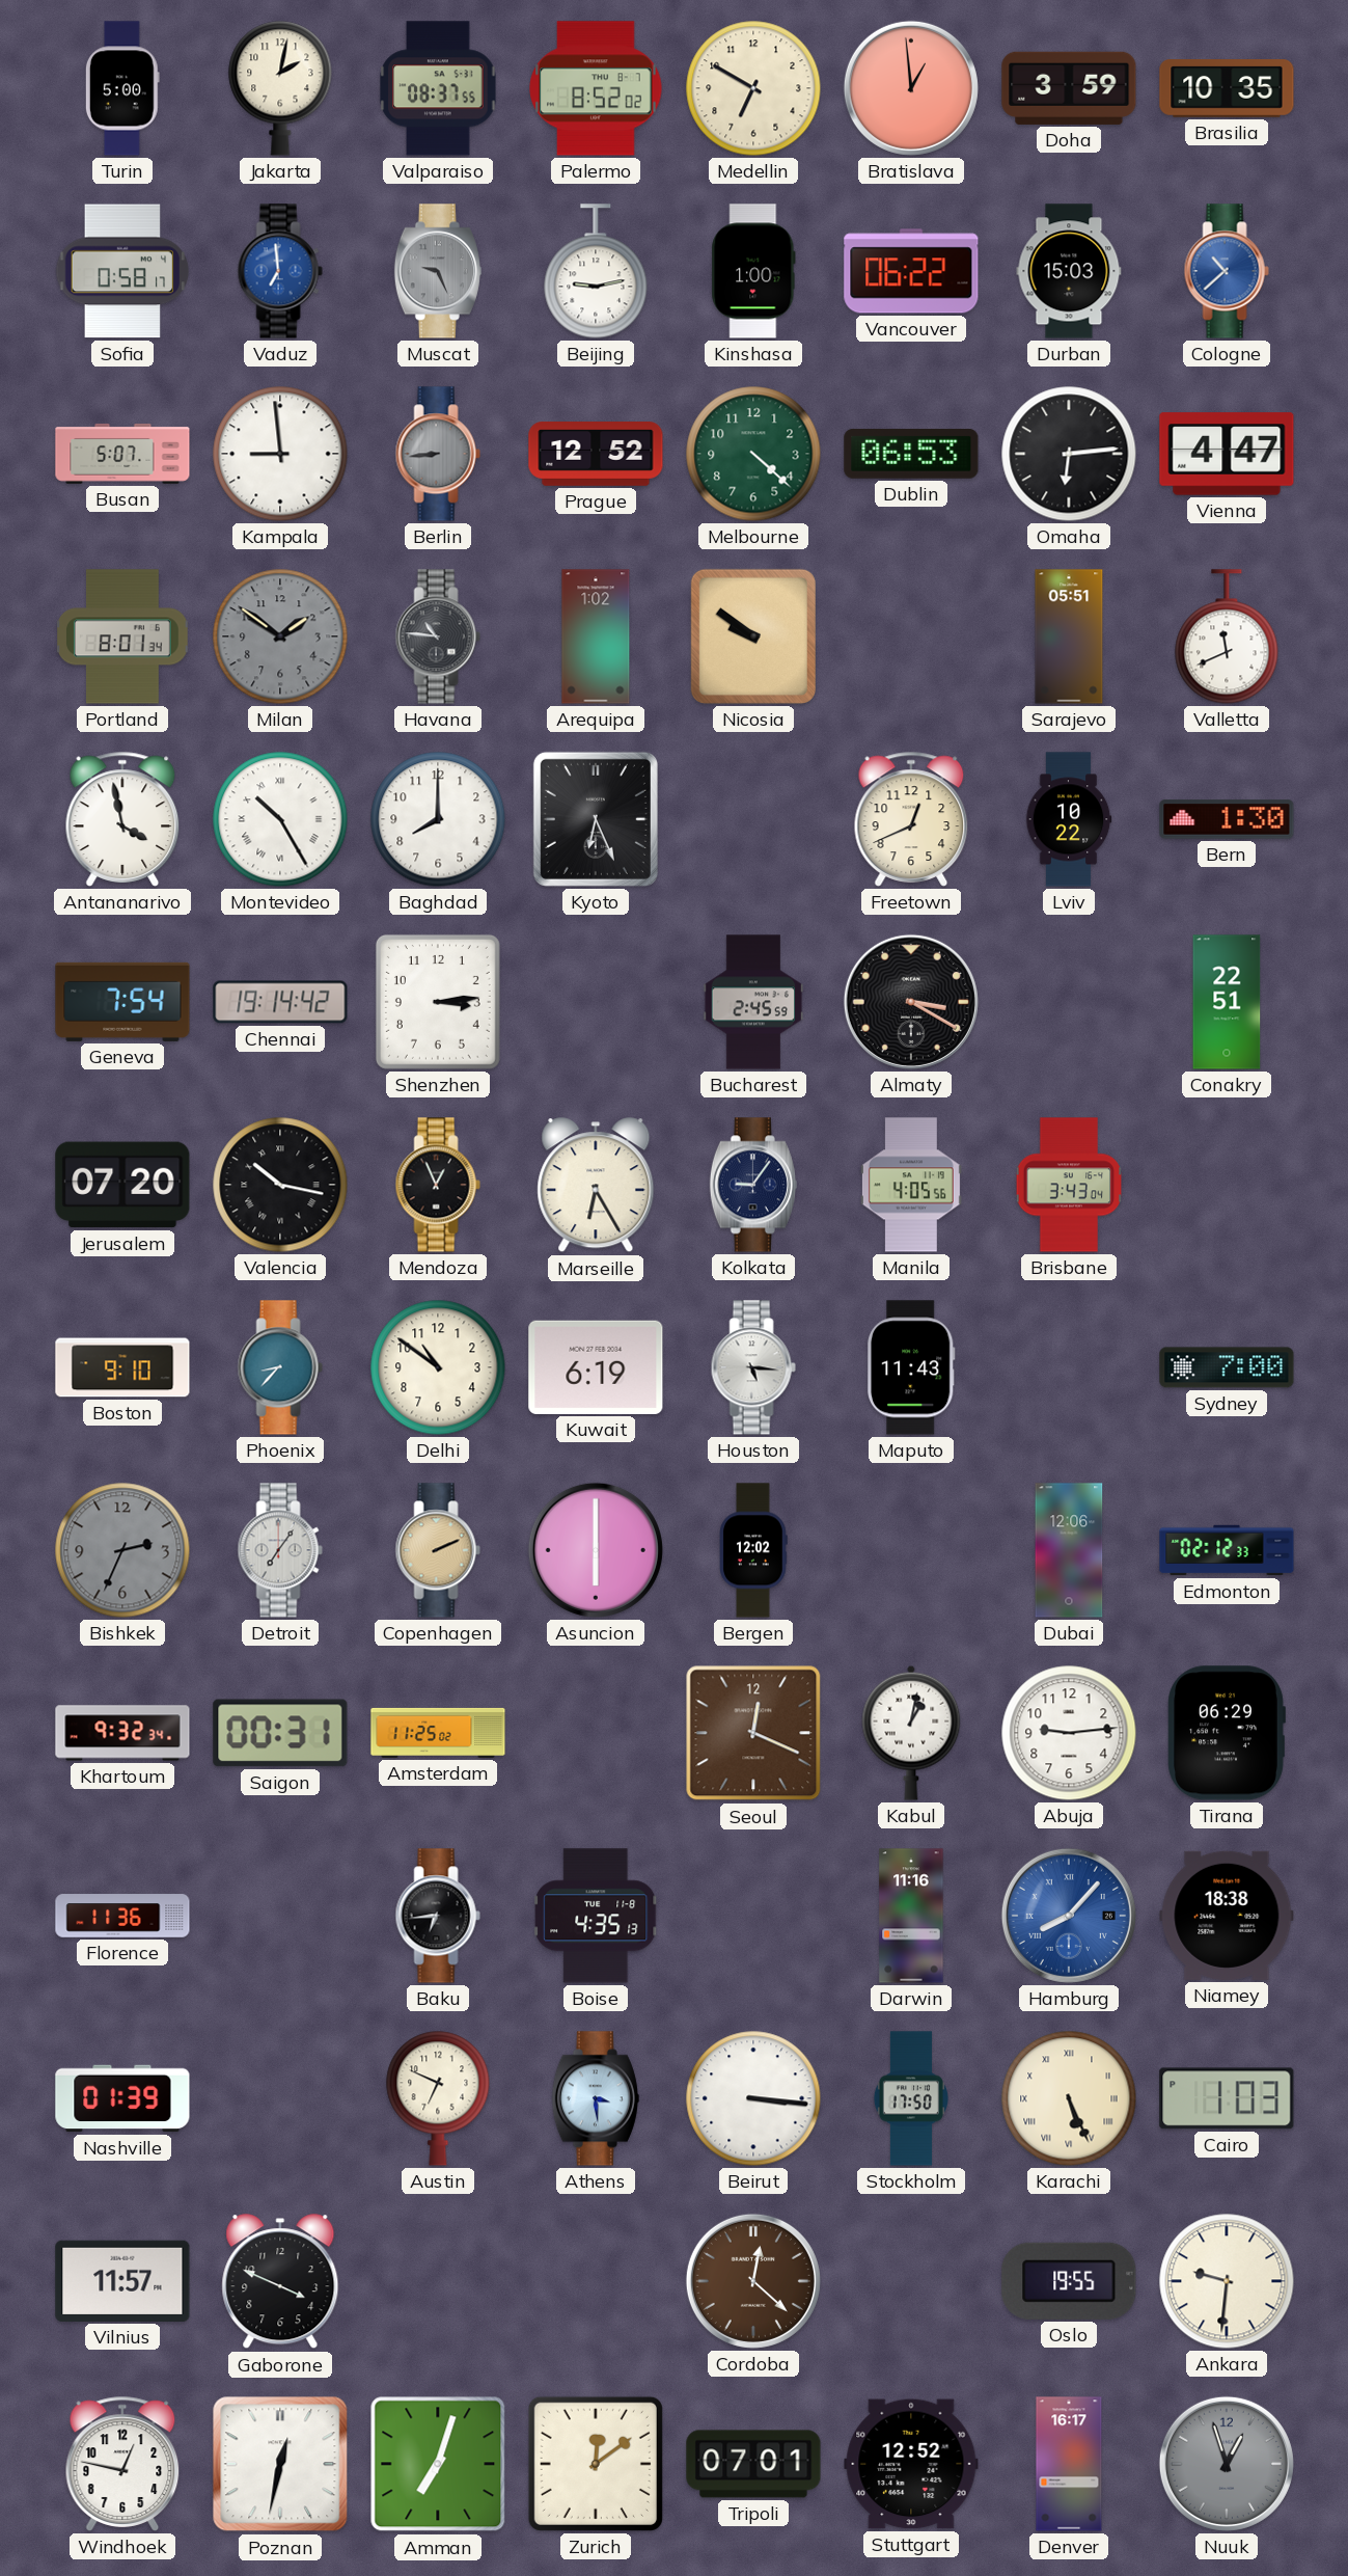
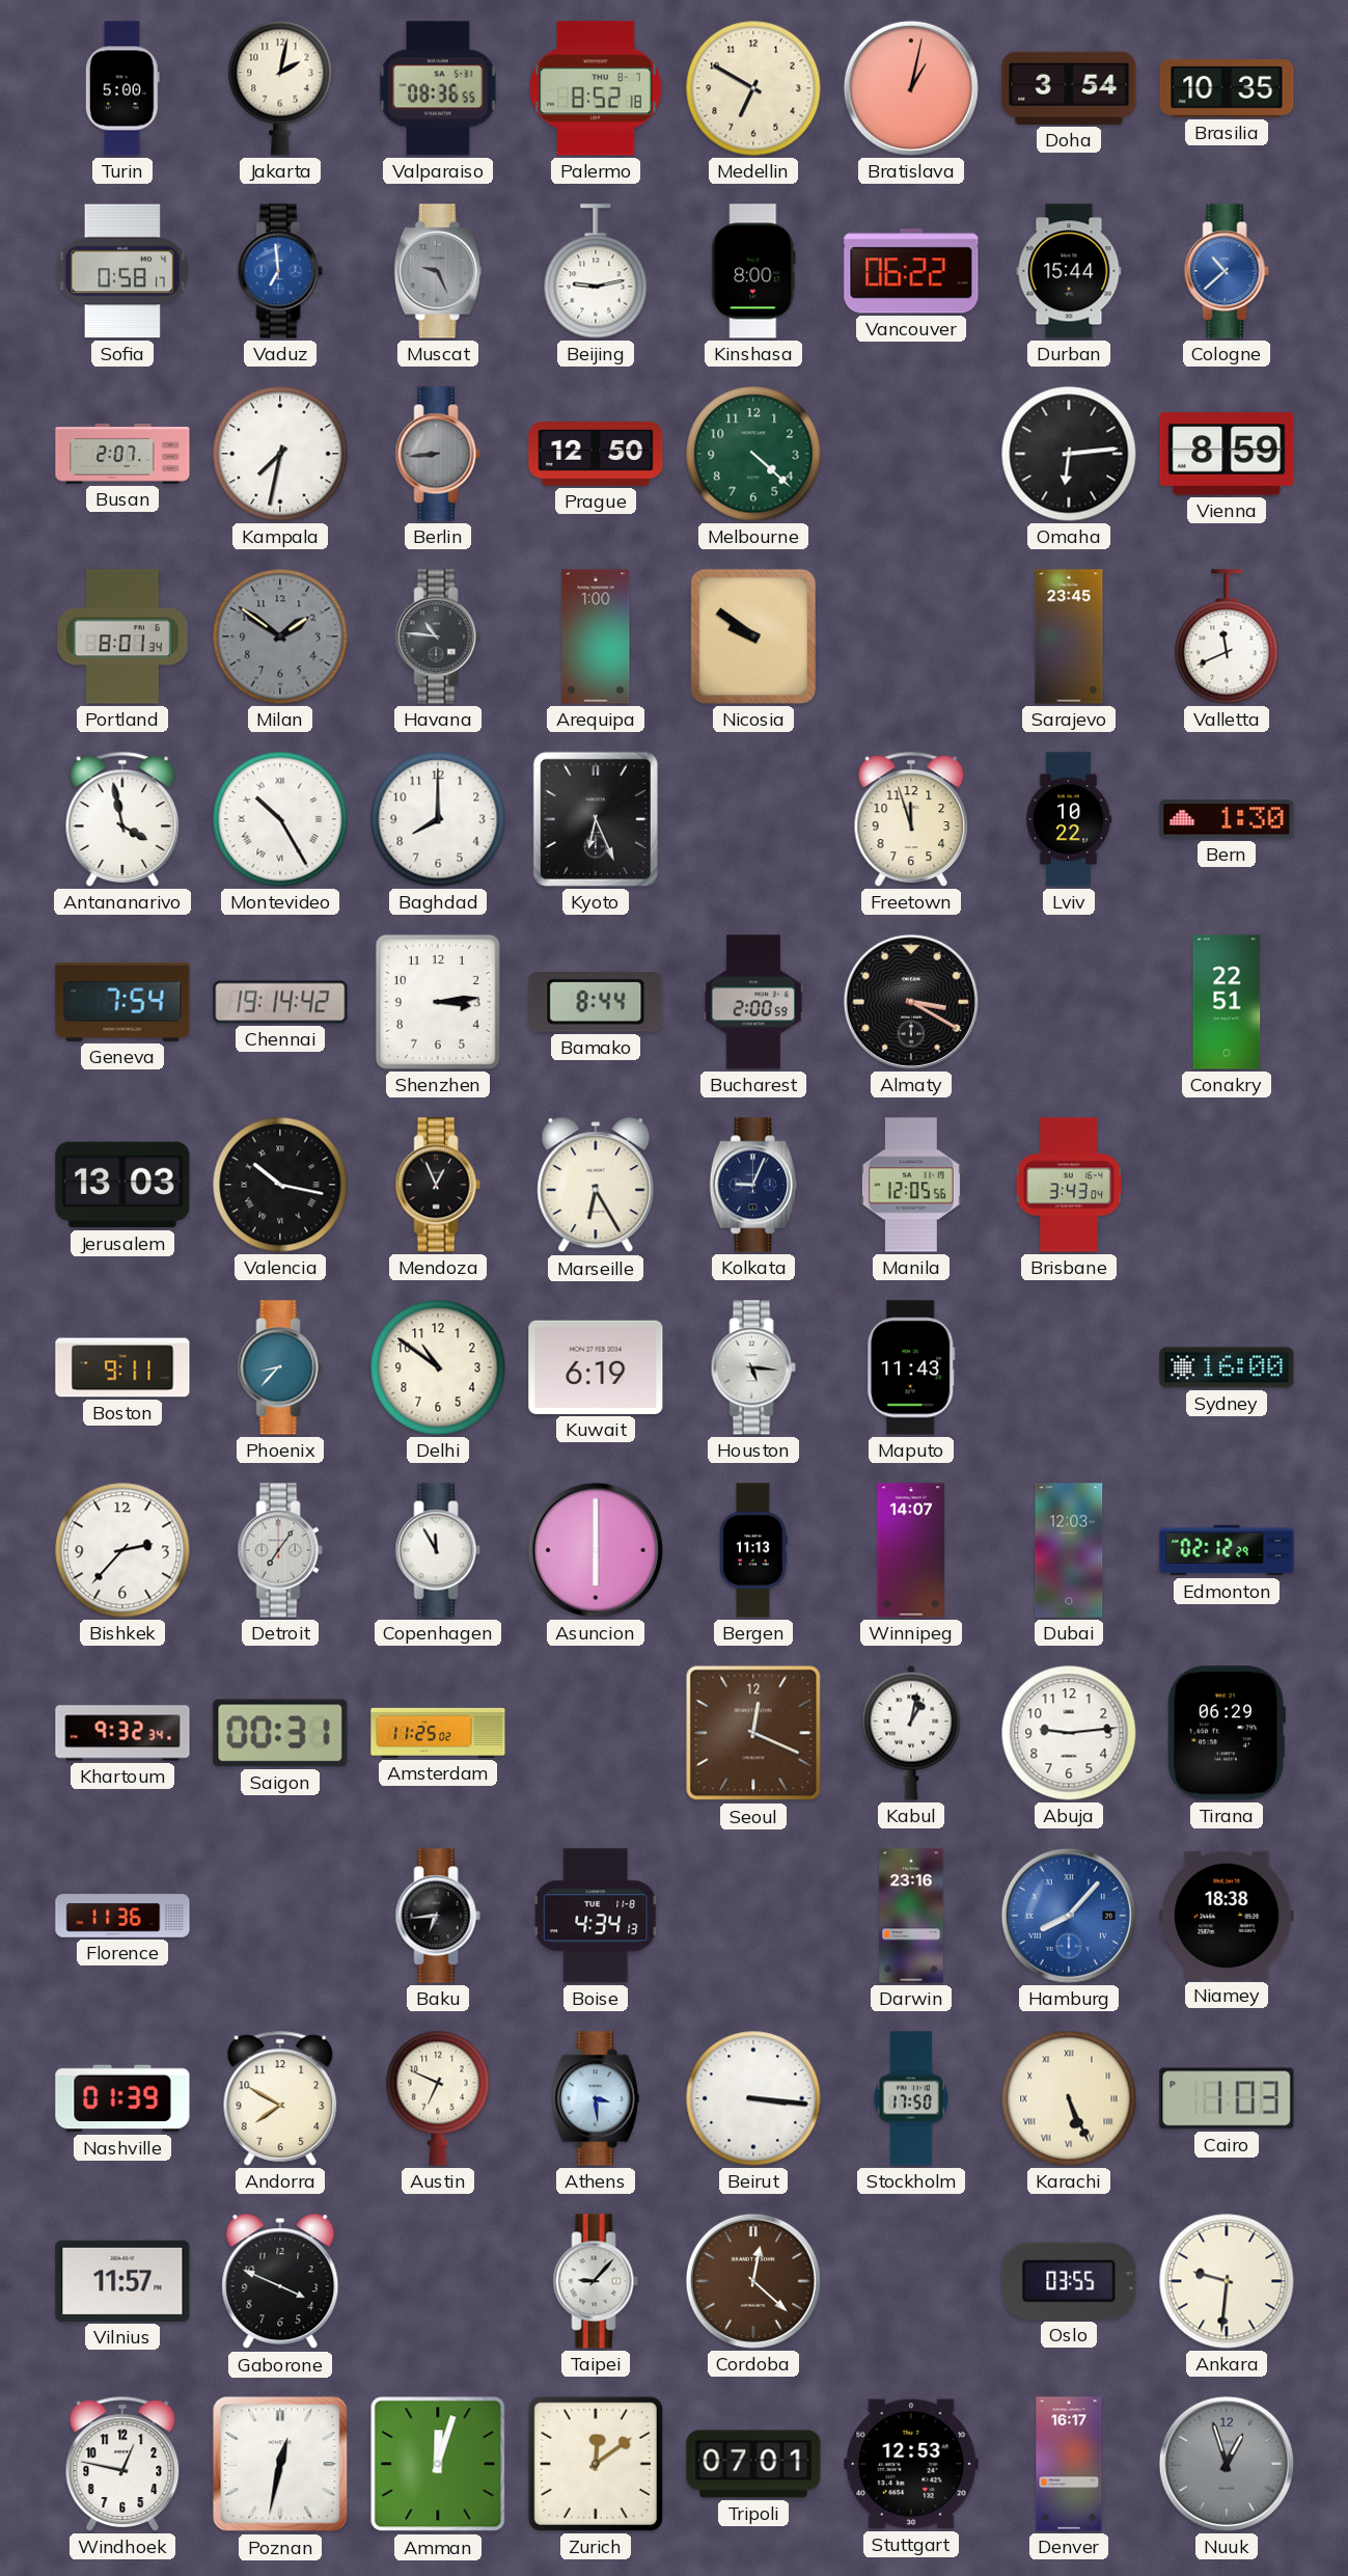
Valparaiso: 08:37 -> 08:36 (438, 88)
Palermo: 8:52:02 -> 8:52:18 (596, 88)
Bratislava: 12:59 -> 1:02 (911, 88)
Doha: 3:59 -> 3:54 (1069, 88)
Kinshasa: 1:00 -> 8:00 (753, 271)
Durban: 15:03 -> 15:44 (1069, 271)
Busan: 5:07 -> 2:07 (122, 454)
Kampala: 8:59 -> 7:32 (280, 454)
Prague: 12:52 -> 12:50 (596, 455)
Dublin: 06:53 -> none (911, 454)
Vienna: 4:47 -> 8:59 (1227, 454)
Arequipa: 1:02 -> 1:00 (596, 636)
Sarajevo: 05:51 -> 23:45 (1069, 636)
Freetown: 12:41 -> 11:57 (911, 819)
Bamako: none -> 8:44 (596, 1003)
Bucharest: 2:45 -> 2:00 (753, 1002)
Jerusalem: 07:20 -> 13:03 (122, 1185)
Kolkata: 9:06 -> 9:04 (753, 1185)
Manila: 4:05 -> 12:05 (911, 1185)
Boston: 9:10 -> 9:11 (122, 1367)
Sydney: 7:00 -> 16:00 (1227, 1367)
Bishkek: 2:34 -> 2:37 (122, 1550)
Bishkek dial: grey -> white (122, 1550)
Copenhagen: 2:11 -> 11:55 (438, 1550)
Copenhagen dial: champagne -> white (438, 1550)
Bergen: 12:02 -> 11:13 (753, 1550)
Winnipeg: none -> 14:07 (911, 1550)
Dubai: 12:06 -> 12:03 (1069, 1550)
Edmonton: 02:12:33 -> 02:12:29 (1227, 1550)
Boise: 4:35 -> 4:34 (597, 1916)
Darwin: 11:16 -> 23:16 (911, 1916)
Andorra: none -> 7:50 (280, 2098)
Taipei: none -> 9:07 (596, 2281)
Oslo: 19:55 -> 03:55 (1069, 2281)
Amman: 7:03 -> 12:03 (438, 2464)
Stuttgart: 12:52 -> 12:53 (911, 2464)
